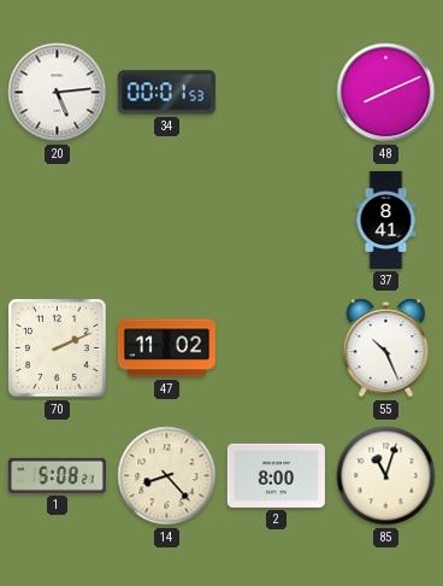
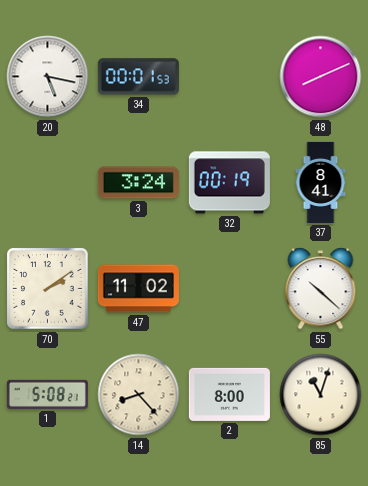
20: 5:14 -> 5:17 (48, 77)
3: none -> 3:24 (138, 183)
32: none -> 00:19 (229, 183)
70: 2:11 -> 2:09 (48, 289)
55: 10:26 -> 10:22 (321, 289)
